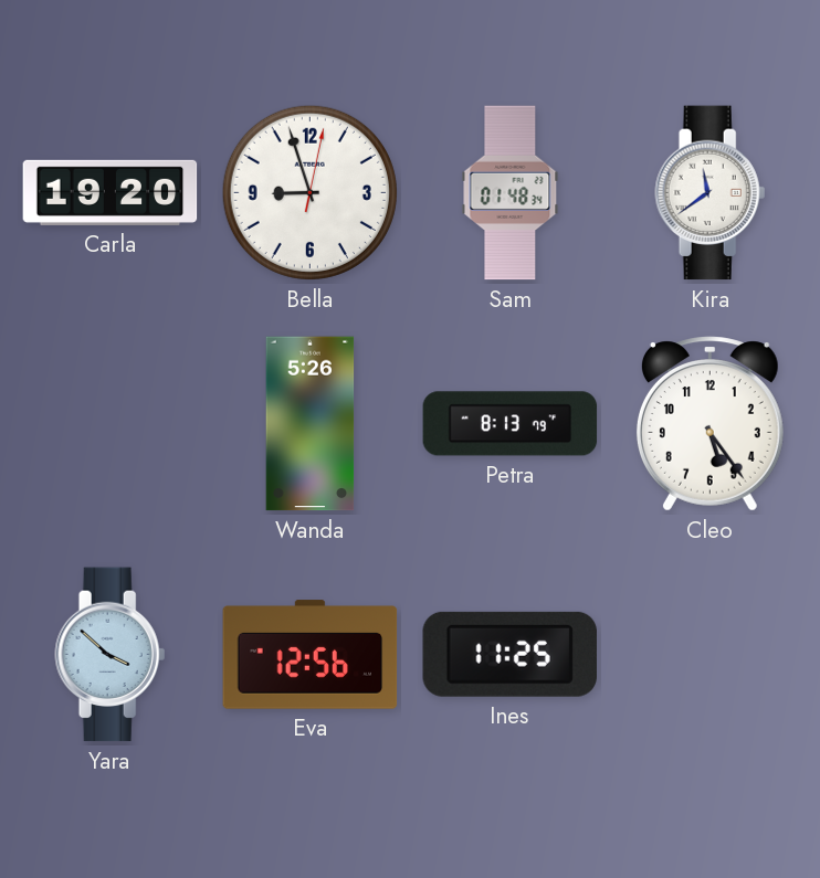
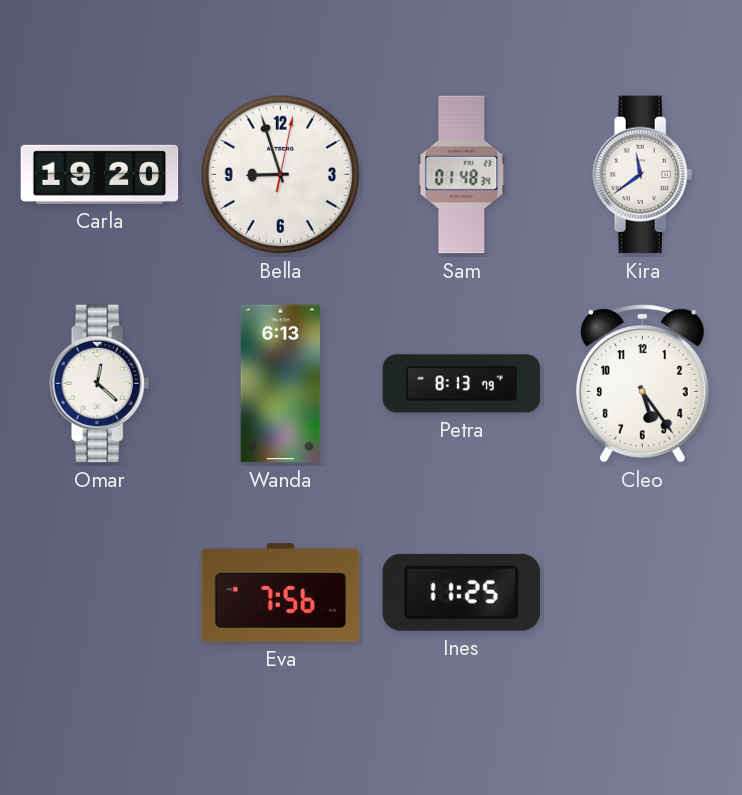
Omar: none -> 12:22 (100, 384)
Wanda: 5:26 -> 6:13 (281, 384)
Yara: 3:52 -> none (111, 655)
Eva: 12:56 -> 7:56 (281, 593)
